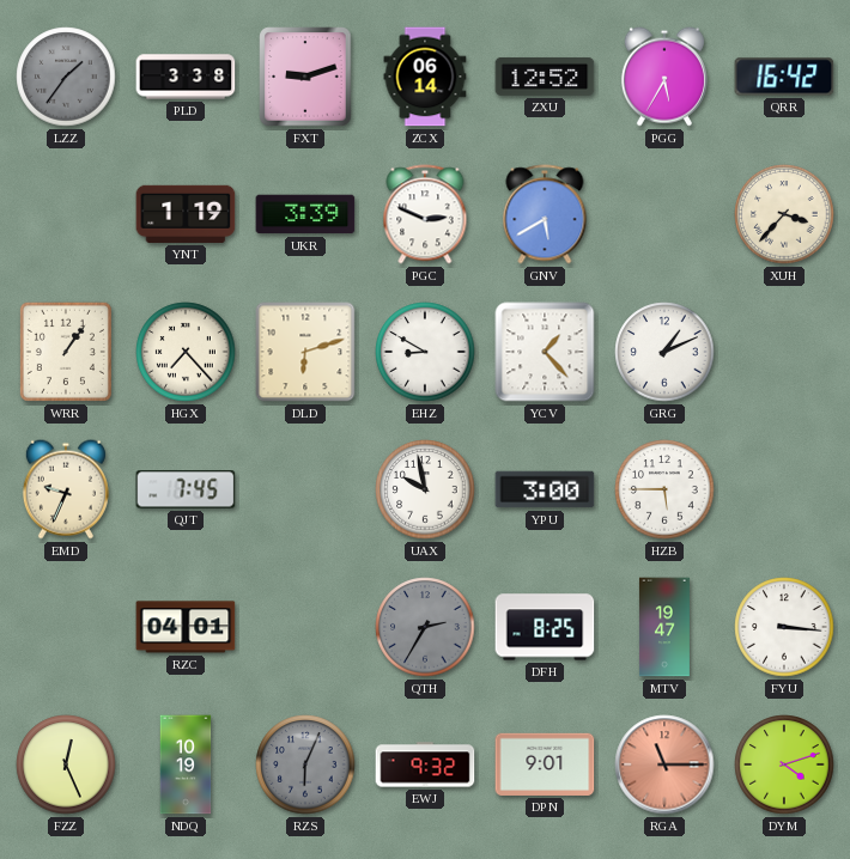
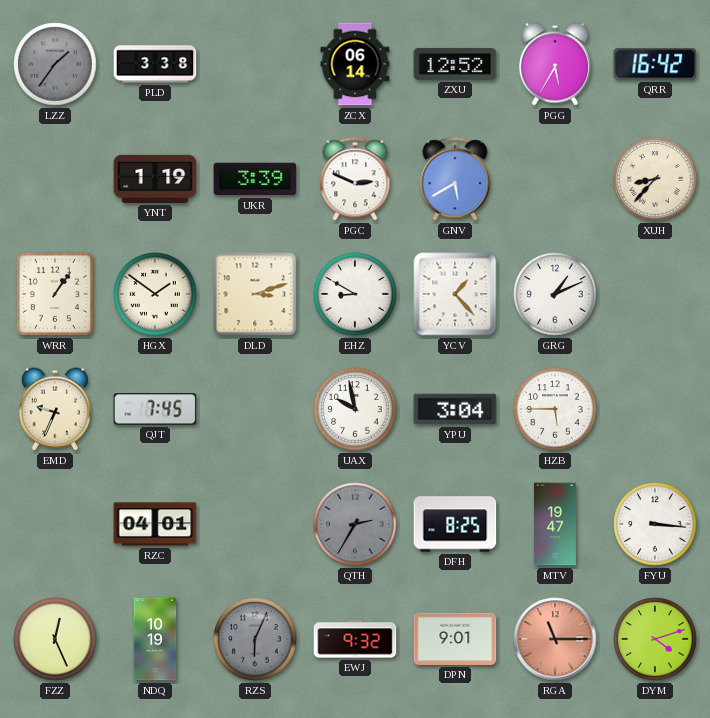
FXT: 9:12 -> none (305, 77)
XUH: 3:37 -> 8:37 (655, 179)
HGX: 7:23 -> 1:51 (155, 294)
DLD: 6:12 -> 3:12 (255, 294)
YPU: 3:00 -> 3:04 (455, 409)
